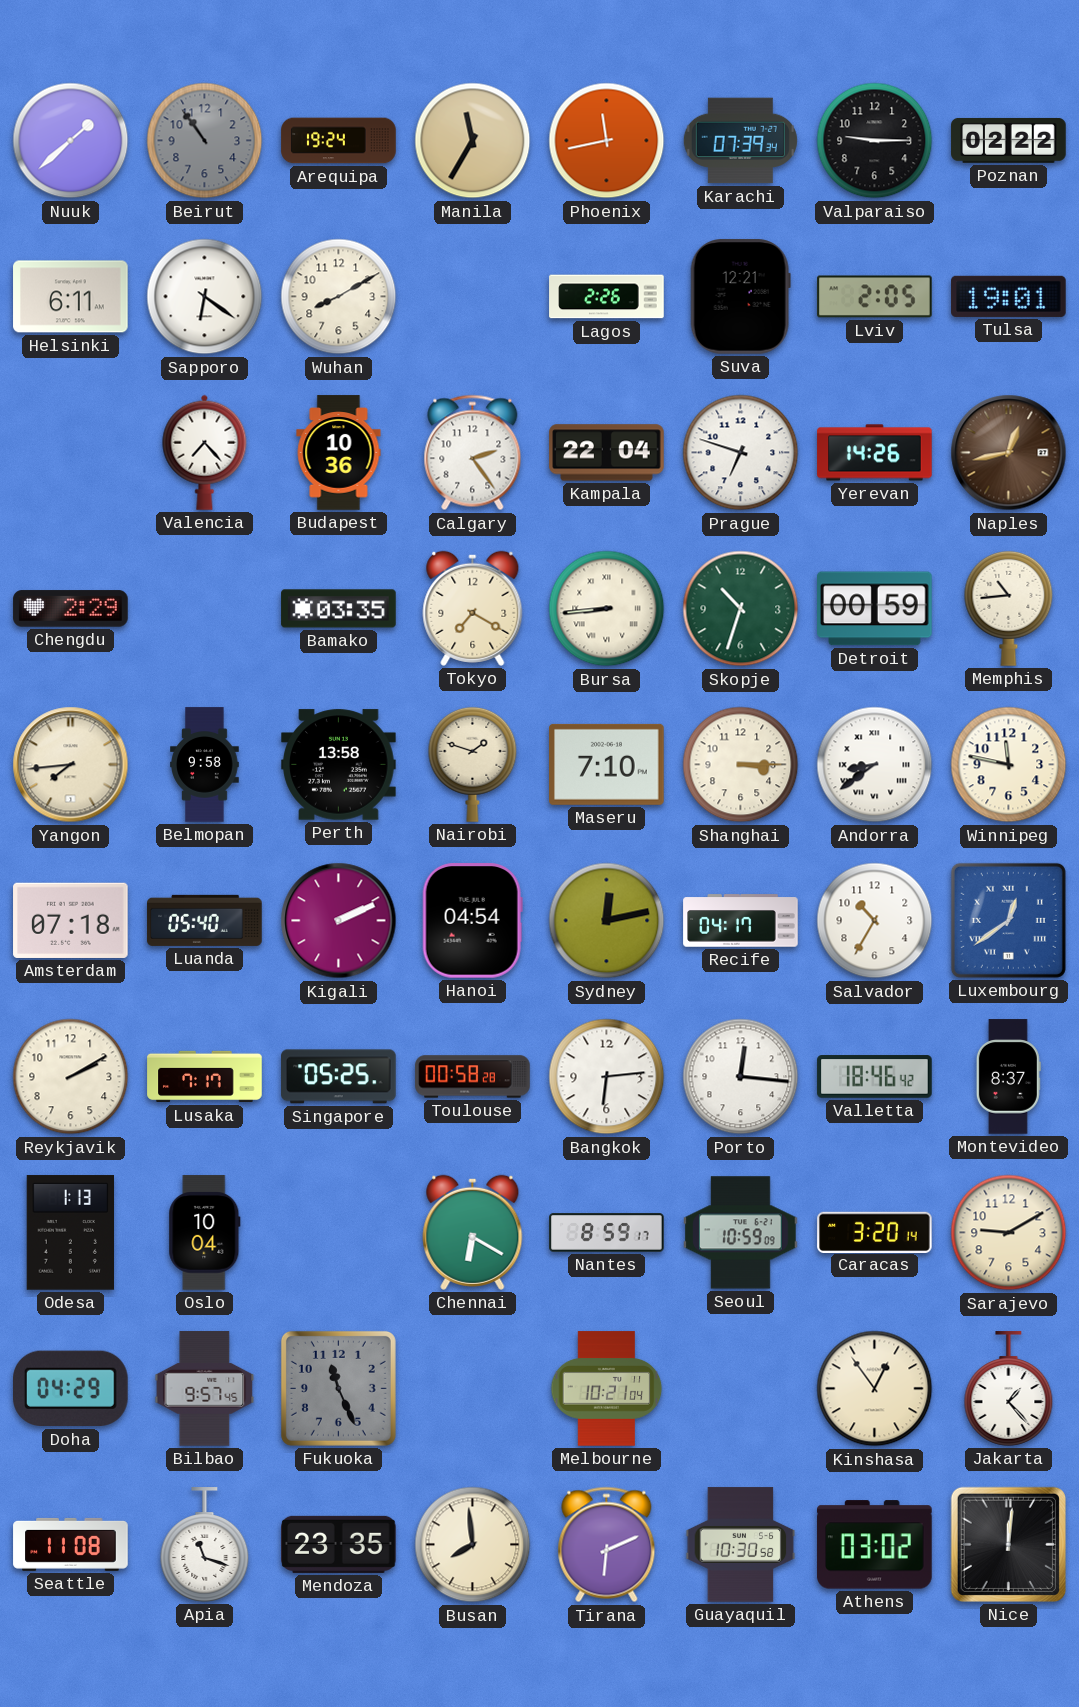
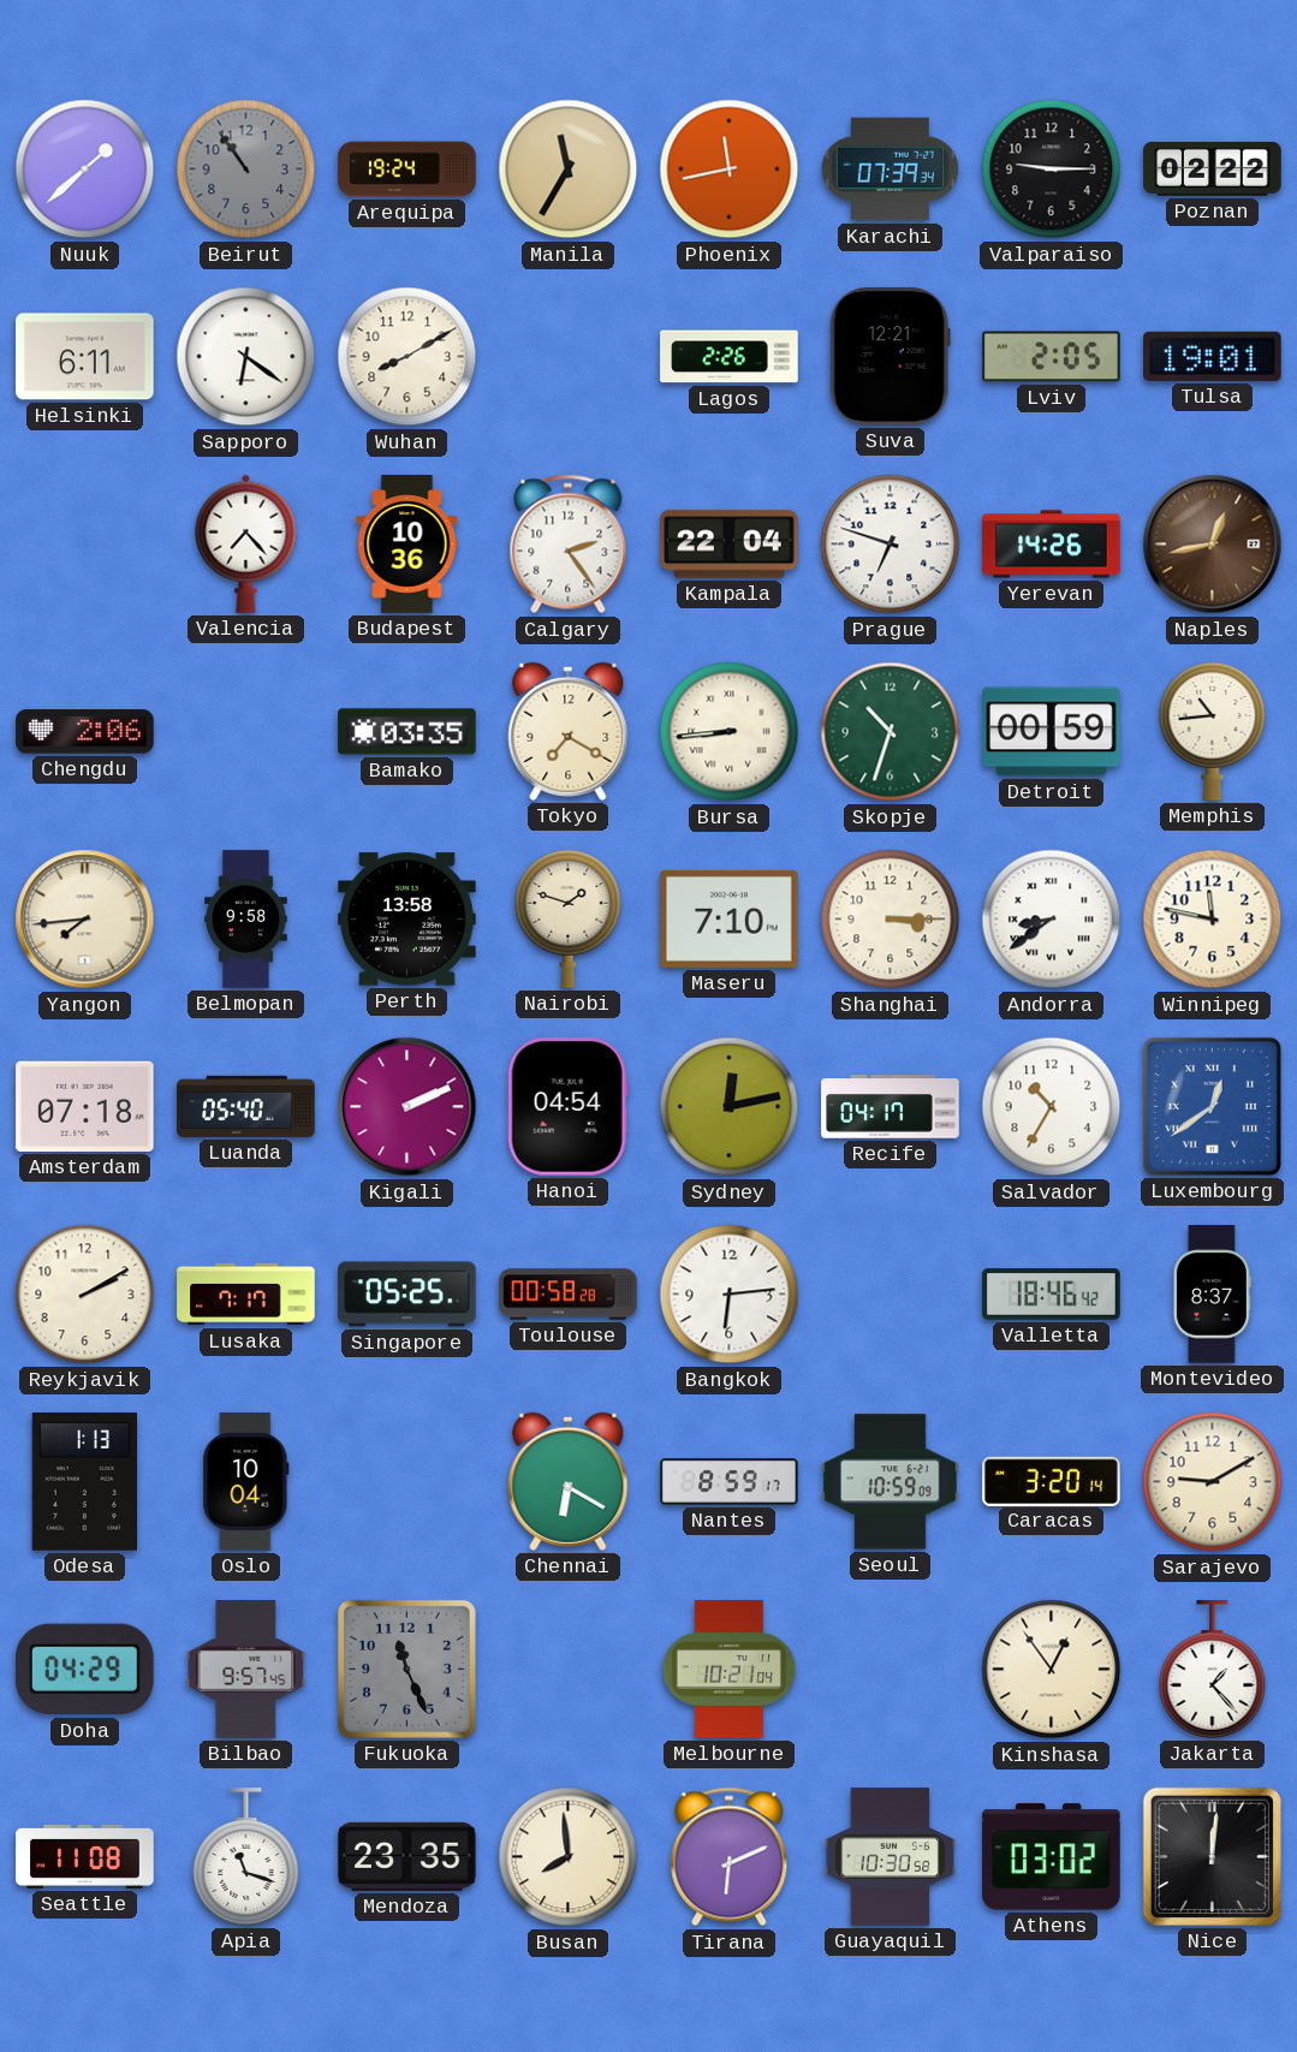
Chengdu: 2:29 -> 2:06 (85, 732)
Porto: 12:16 -> none (741, 1077)
